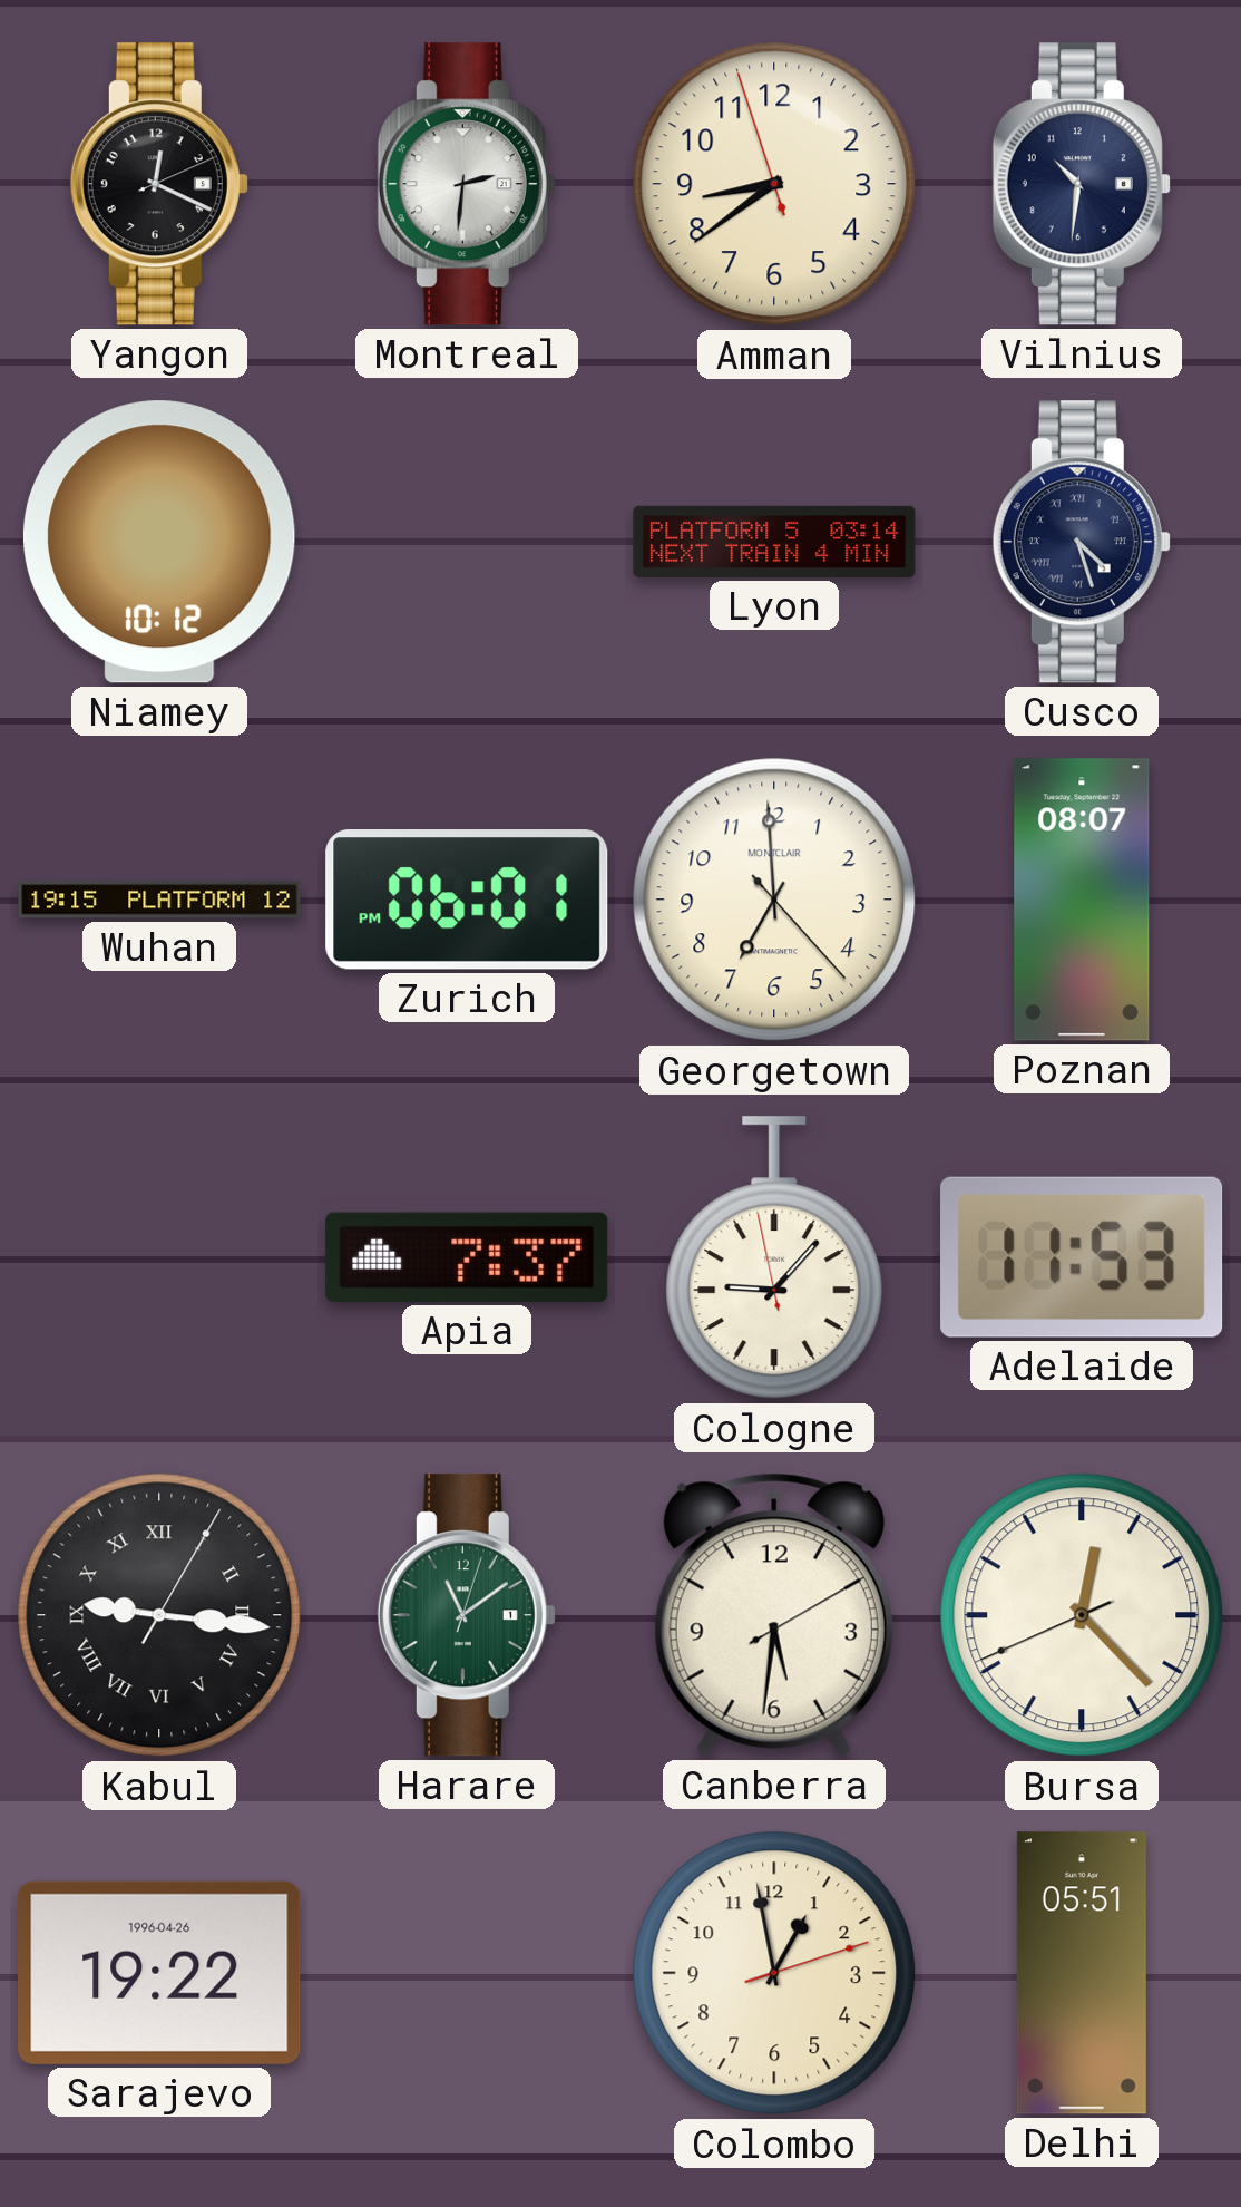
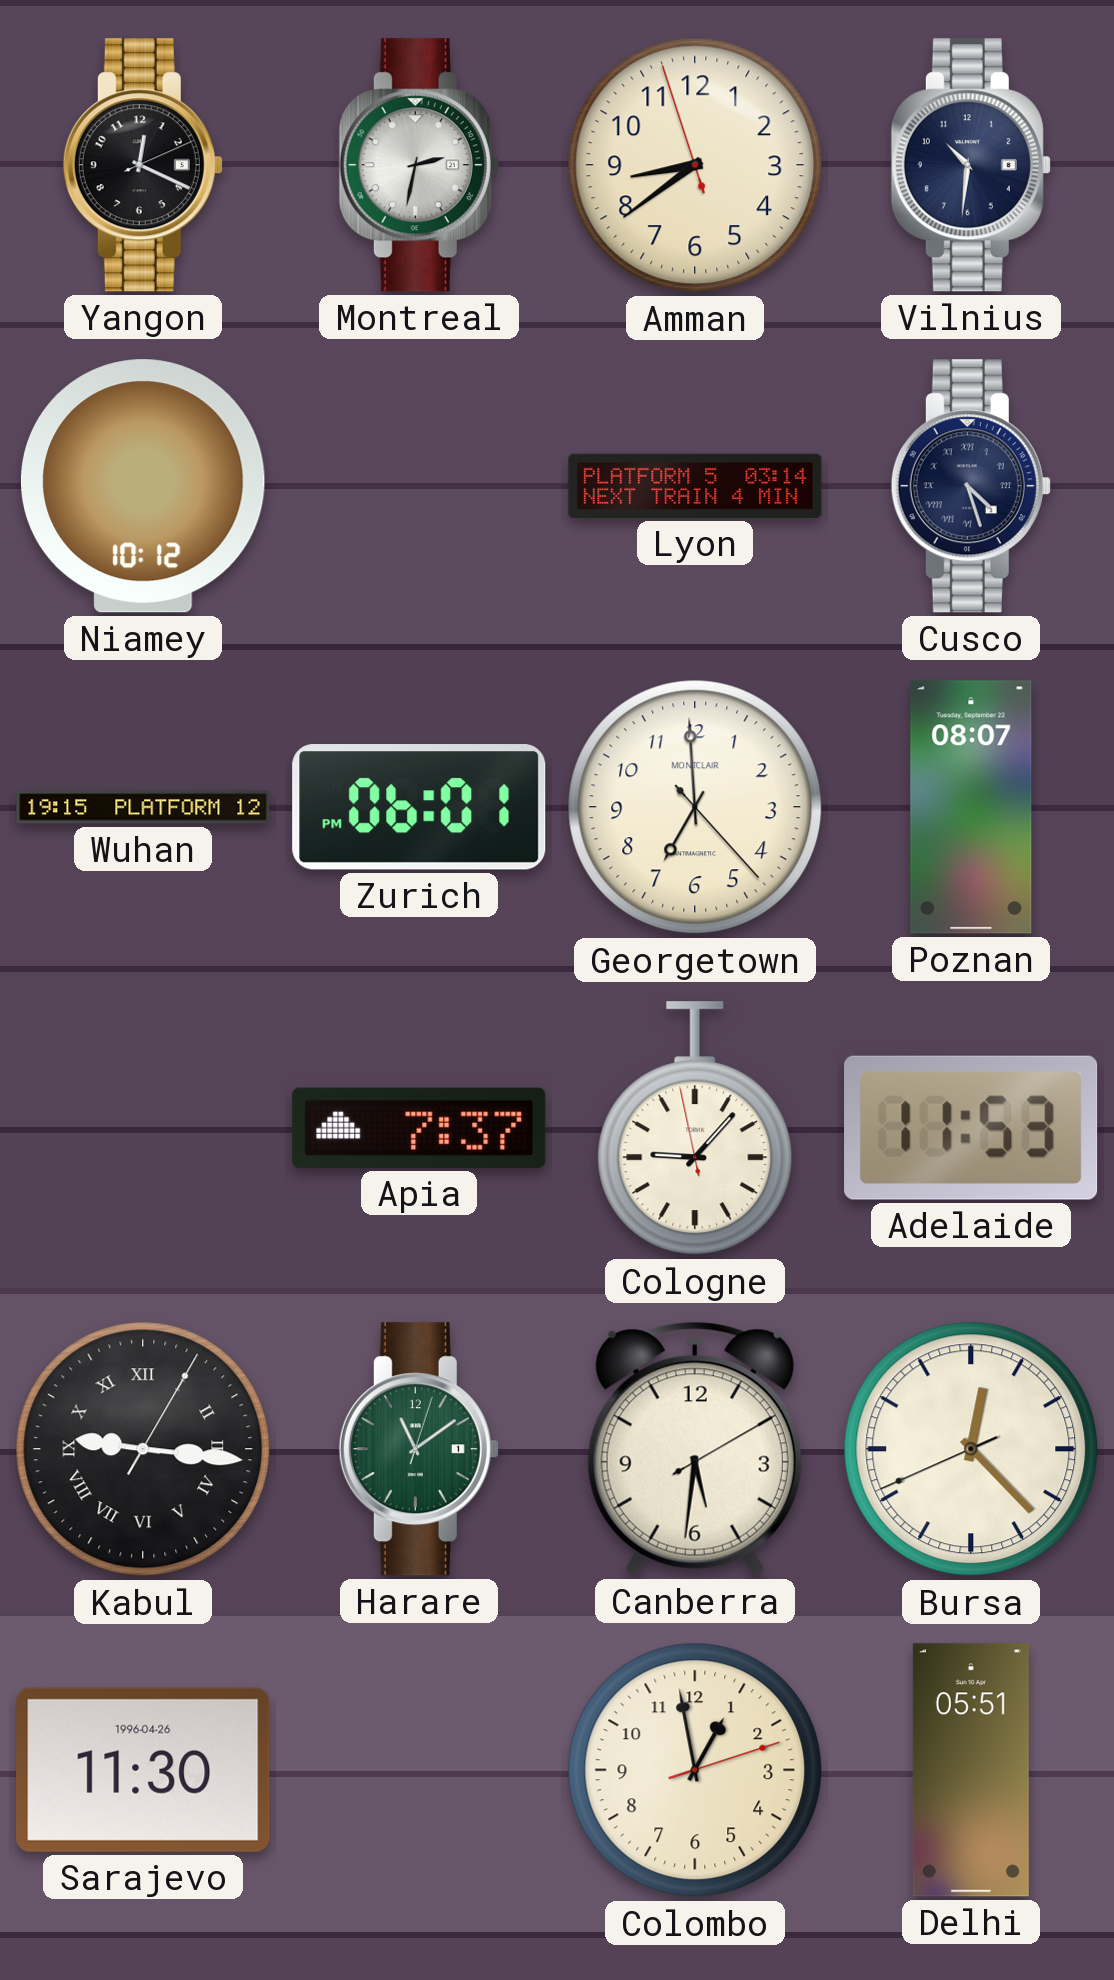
Montreal: 2:31 -> 2:32 (419, 165)
Sarajevo: 19:22 -> 11:30 (143, 1770)
